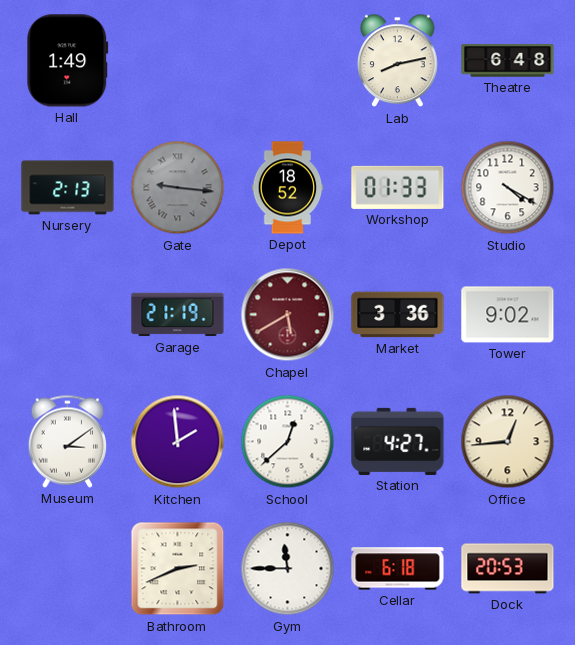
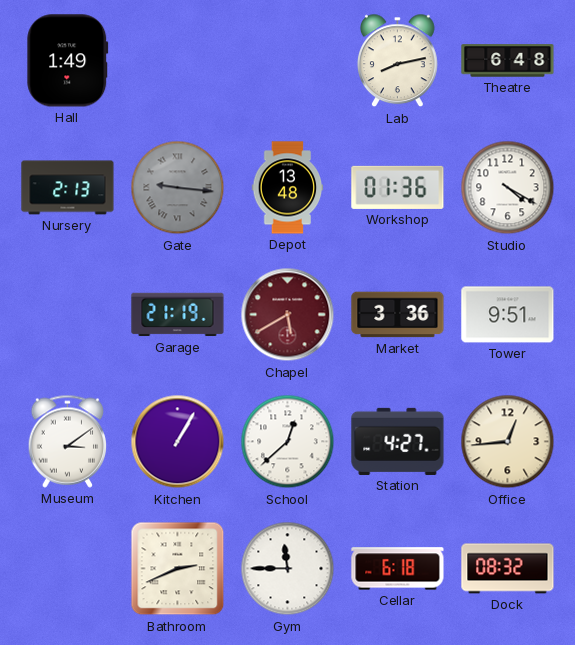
Depot: 18:52 -> 13:48 (288, 188)
Workshop: 01:33 -> 01:36 (398, 187)
Tower: 9:02 -> 9:51 (508, 315)
Kitchen: 1:59 -> 1:05 (178, 442)
Dock: 20:53 -> 08:32 (508, 569)
